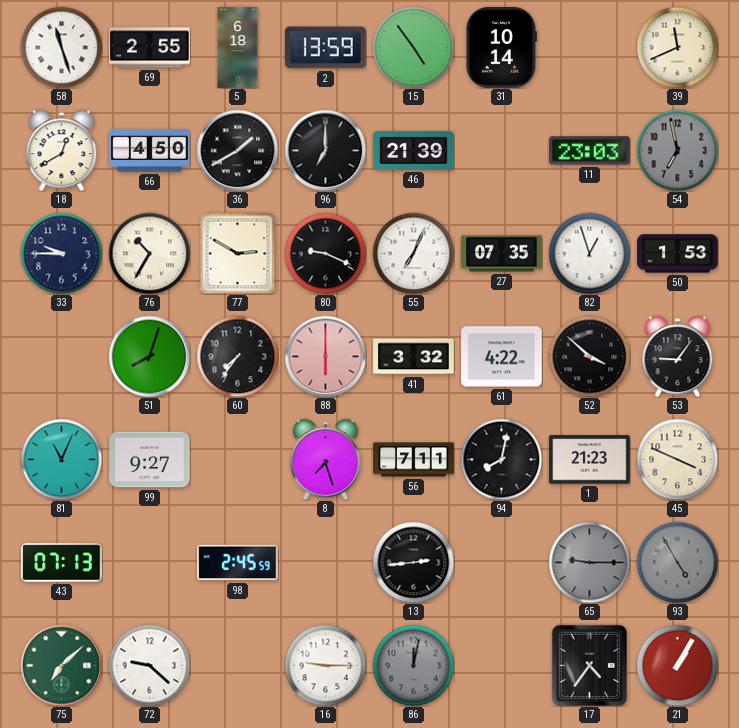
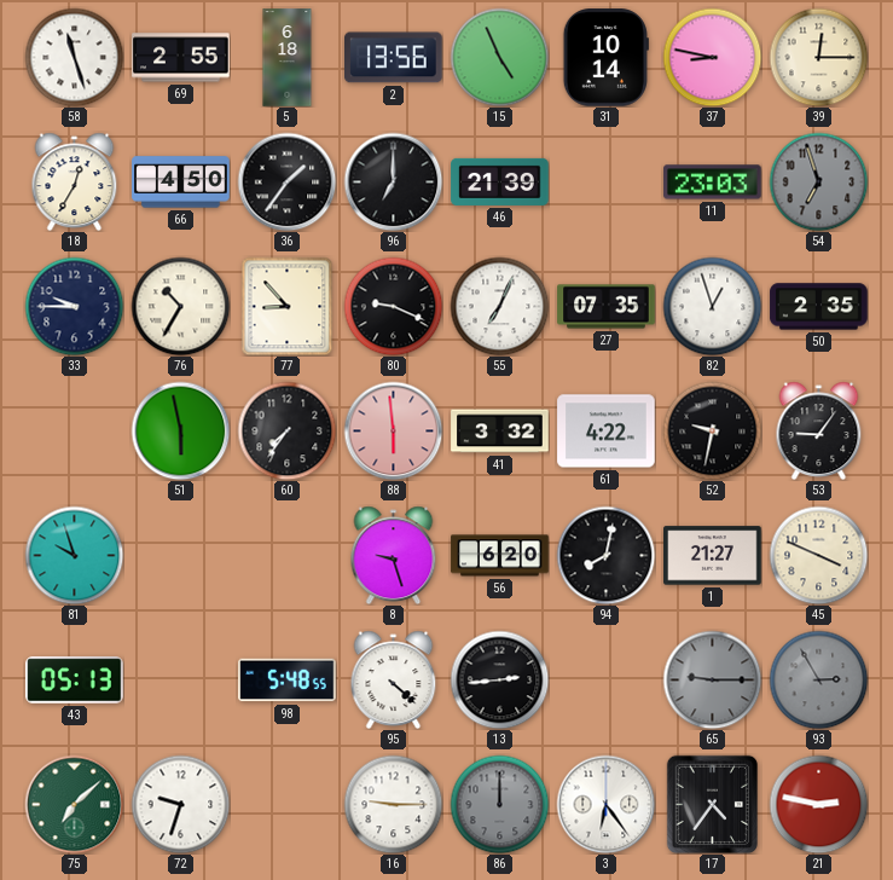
2: 13:59 -> 13:56 (394, 58)
15: 4:54 -> 4:56 (499, 57)
37: none -> 8:47 (712, 57)
39: 11:41 -> 12:15 (818, 57)
18: 12:40 -> 12:35 (75, 181)
36: 1:40 -> 1:36 (286, 181)
54: 6:58 -> 6:57 (818, 181)
77: 2:50 -> 8:53 (288, 306)
50: 1:53 -> 2:35 (819, 307)
51: 8:03 -> 5:58 (180, 430)
88: 6:00 -> 5:59 (393, 430)
52: 3:52 -> 9:32 (712, 430)
81: 11:04 -> 9:57 (74, 555)
99: 9:27 -> none (150, 460)
8: 7:27 -> 9:27 (394, 555)
56: 7:11 -> 6:20 (500, 556)
1: 21:23 -> 21:27 (713, 556)
43: 07:13 -> 05:13 (75, 681)
98: 2:45 -> 5:48 (288, 681)
95: none -> 4:22 (394, 679)
93: 4:55 -> 2:55 (818, 679)
72: 9:22 -> 9:33 (180, 804)
86: 12:02 -> 12:00 (499, 804)
3: none -> 6:24 (605, 804)
21: 1:05 -> 2:47 (818, 804)
